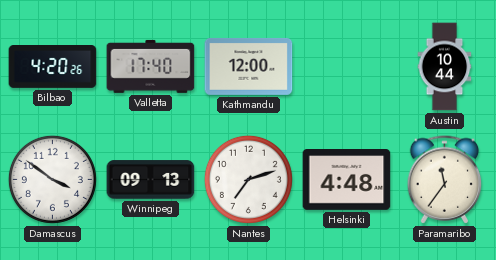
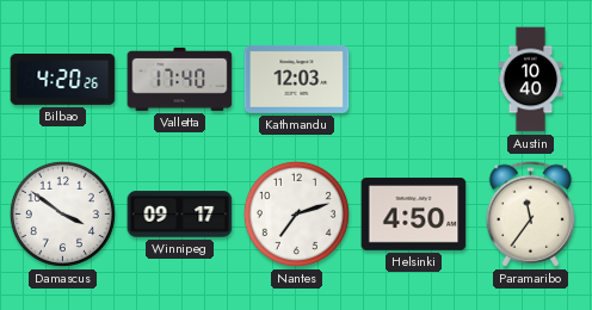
Kathmandu: 12:00 -> 12:03 (297, 79)
Austin: 10:44 -> 10:40 (531, 80)
Winnipeg: 09:13 -> 09:17 (180, 215)
Helsinki: 4:48 -> 4:50 (414, 215)
